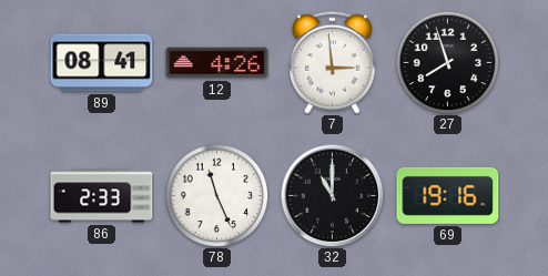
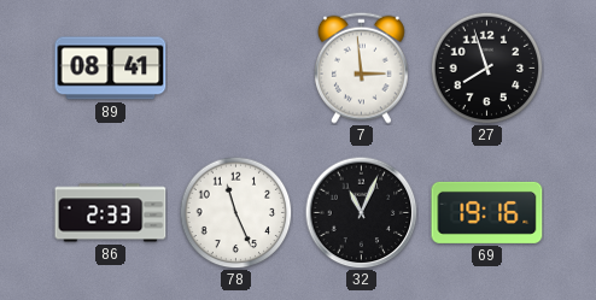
12: 4:26 -> none (217, 63)
32: 11:00 -> 11:04 (361, 212)
